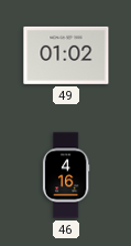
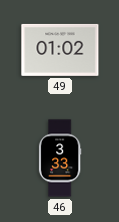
46: 4:16 -> 3:33 (60, 158)
